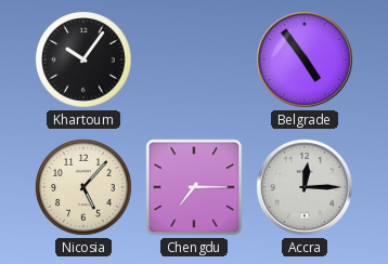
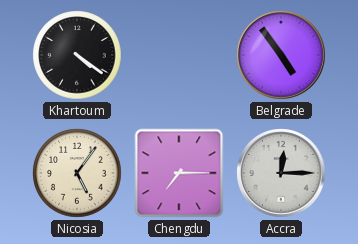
Khartoum: 10:06 -> 4:21 (77, 55)
Nicosia: 5:07 -> 5:06 (77, 173)
